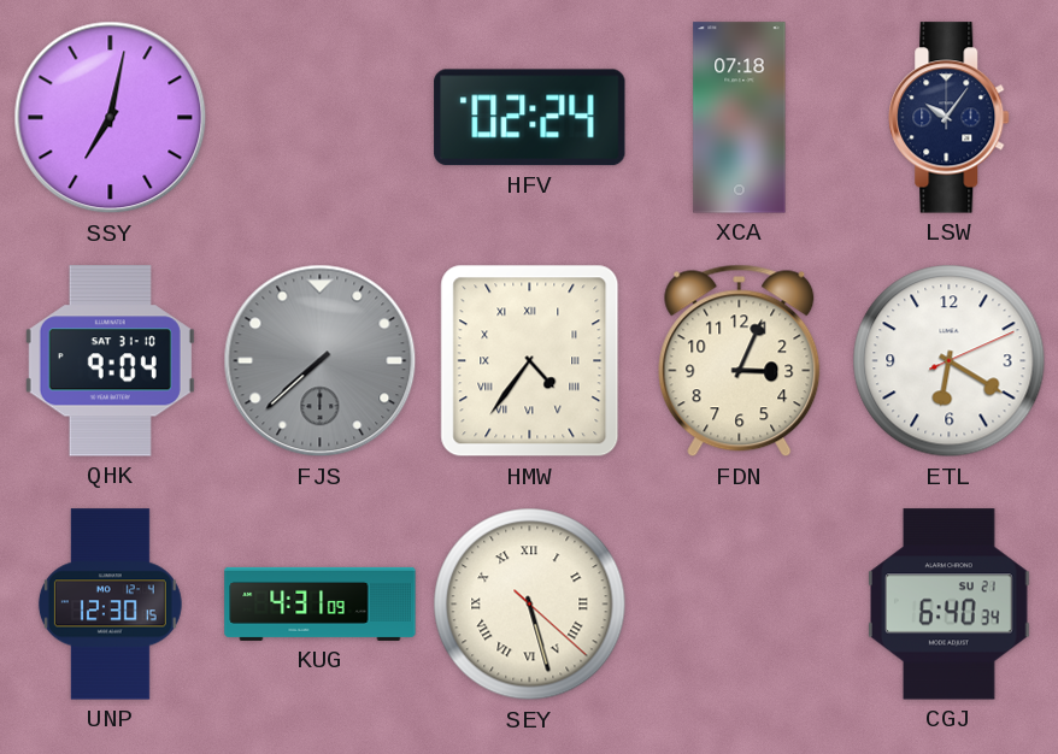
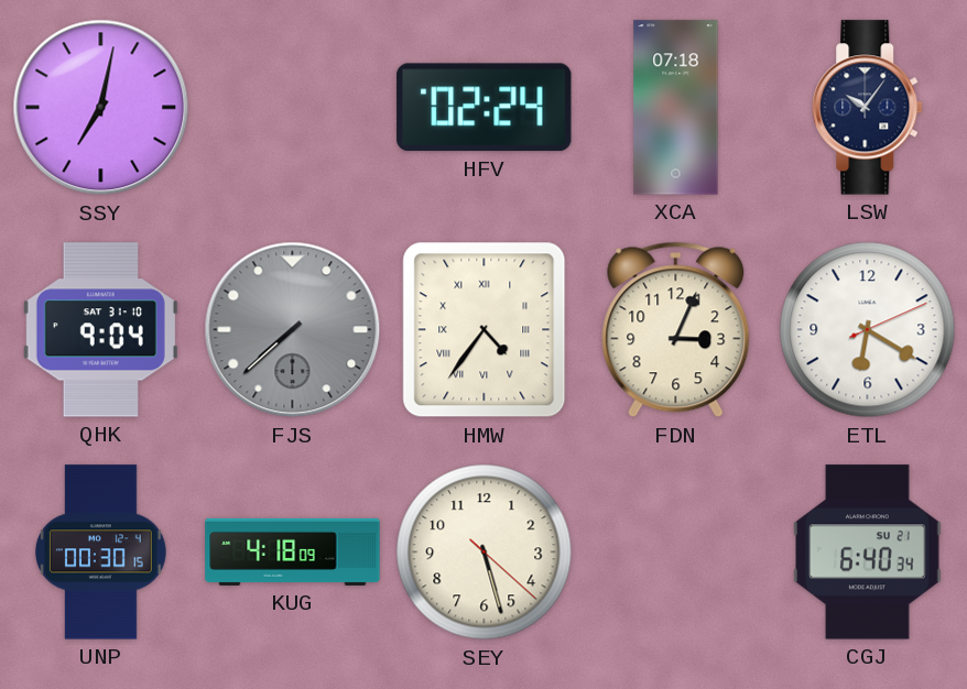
UNP: 12:30 -> 00:30 (100, 553)
KUG: 4:31 -> 4:18 (293, 551)
SEY numerals: Roman -> Arabic (485, 553)
